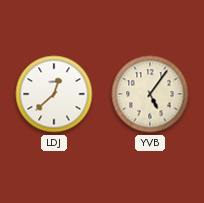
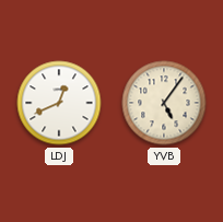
LDJ: 12:38 -> 12:41 (59, 103)
